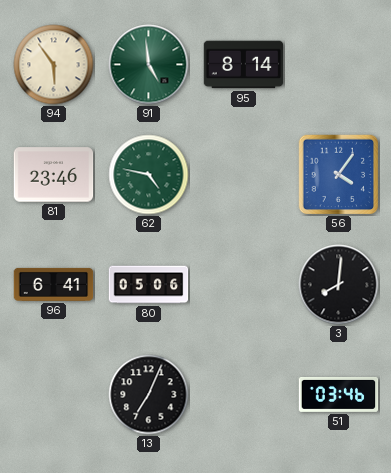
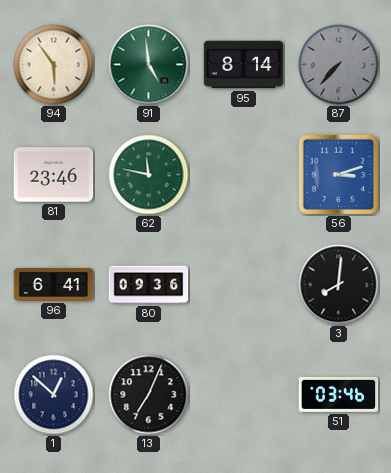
87: none -> 7:37 (339, 65)
62: 4:47 -> 11:47 (149, 175)
56: 4:06 -> 3:12 (339, 175)
80: 05:06 -> 09:36 (149, 285)
1: none -> 12:52 (54, 395)
